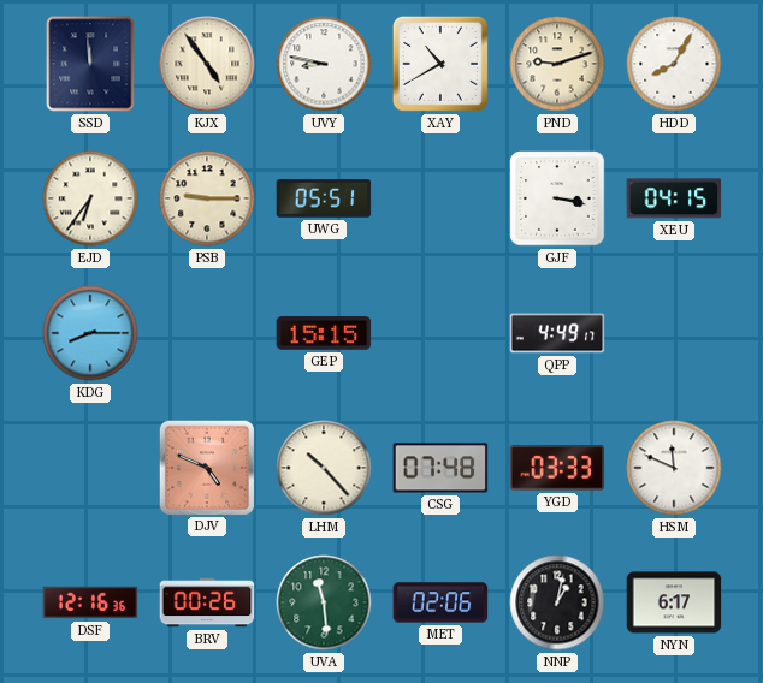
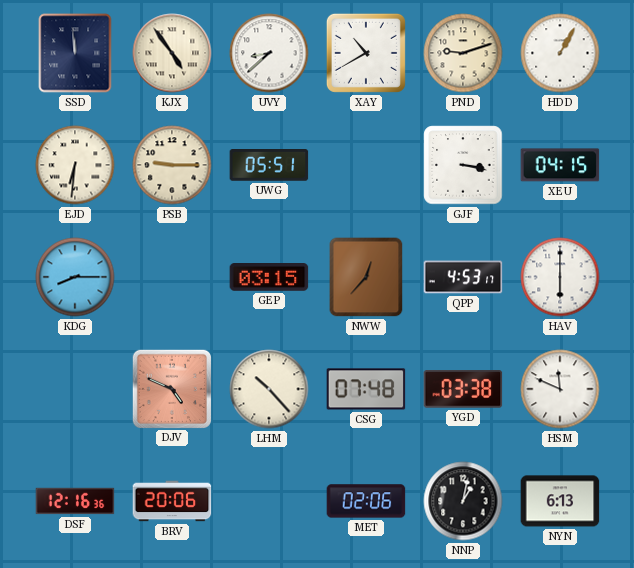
UVY: 8:47 -> 8:38 (269, 53)
HDD: 8:05 -> 1:05 (560, 53)
EJD: 6:36 -> 6:31 (75, 165)
GEP: 15:15 -> 03:15 (269, 278)
NWW: none -> 12:37 (366, 277)
QPP: 4:49 -> 4:53 (463, 277)
HAV: none -> 6:00 (560, 277)
YGD: 03:33 -> 03:38 (463, 389)
BRV: 00:26 -> 20:06 (172, 501)
UVA: 11:29 -> none (324, 602)
NYN: 6:17 -> 6:13 (560, 501)
